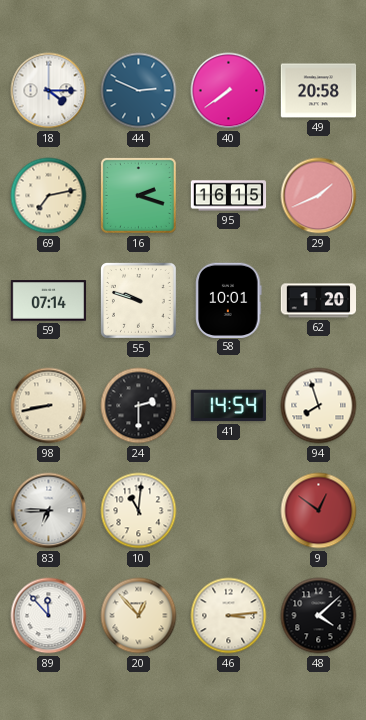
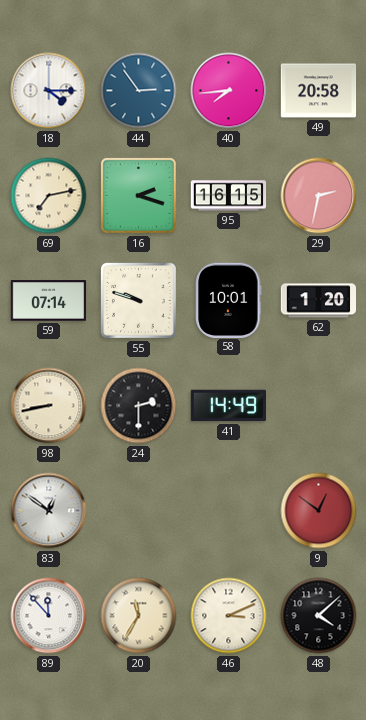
44: 2:49 -> 2:54 (139, 91)
40: 7:39 -> 7:44 (229, 91)
29: 1:41 -> 2:32 (319, 196)
41: 14:54 -> 14:49 (228, 406)
94: 7:57 -> none (319, 406)
83: 6:45 -> 12:51 (49, 511)
10: 11:01 -> none (139, 511)
20: 12:53 -> 11:35 (139, 616)
46: 3:14 -> 3:11 (229, 616)
